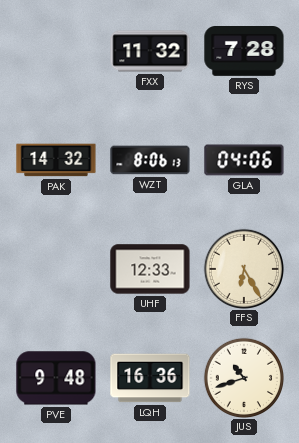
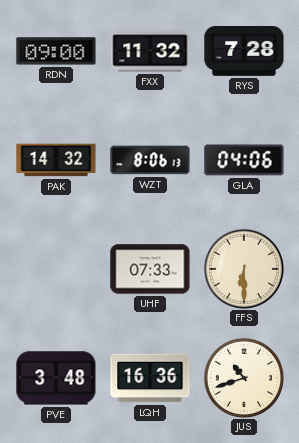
RDN: none -> 09:00 (56, 51)
UHF: 12:33 -> 07:33 (150, 269)
FFS: 6:25 -> 6:30 (243, 268)
PVE: 9:48 -> 3:48 (56, 378)
